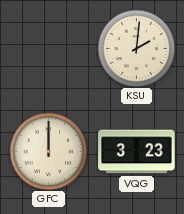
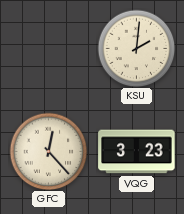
GFC: 12:00 -> 12:23 (48, 151)
